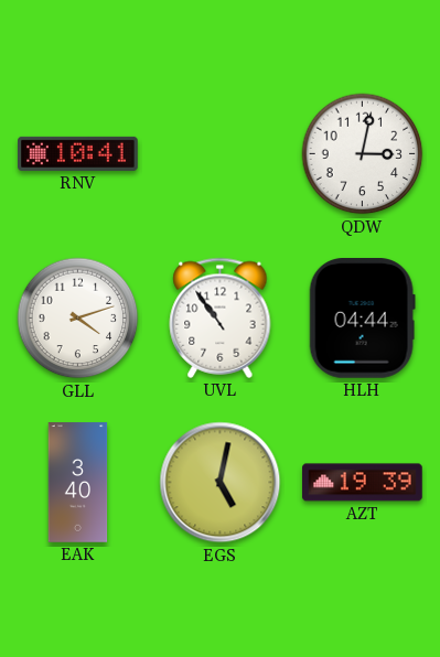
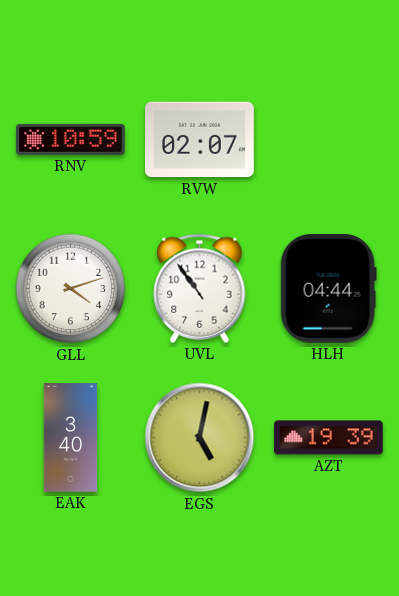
RNV: 10:41 -> 10:59 (71, 139)
RVW: none -> 02:07 (200, 140)
QDW: 3:02 -> none (363, 154)
